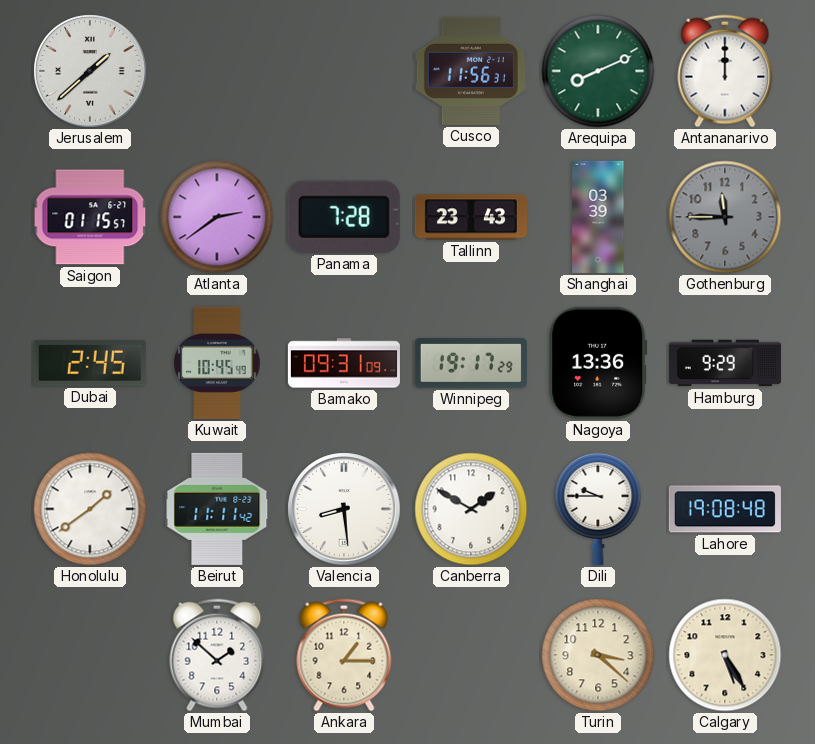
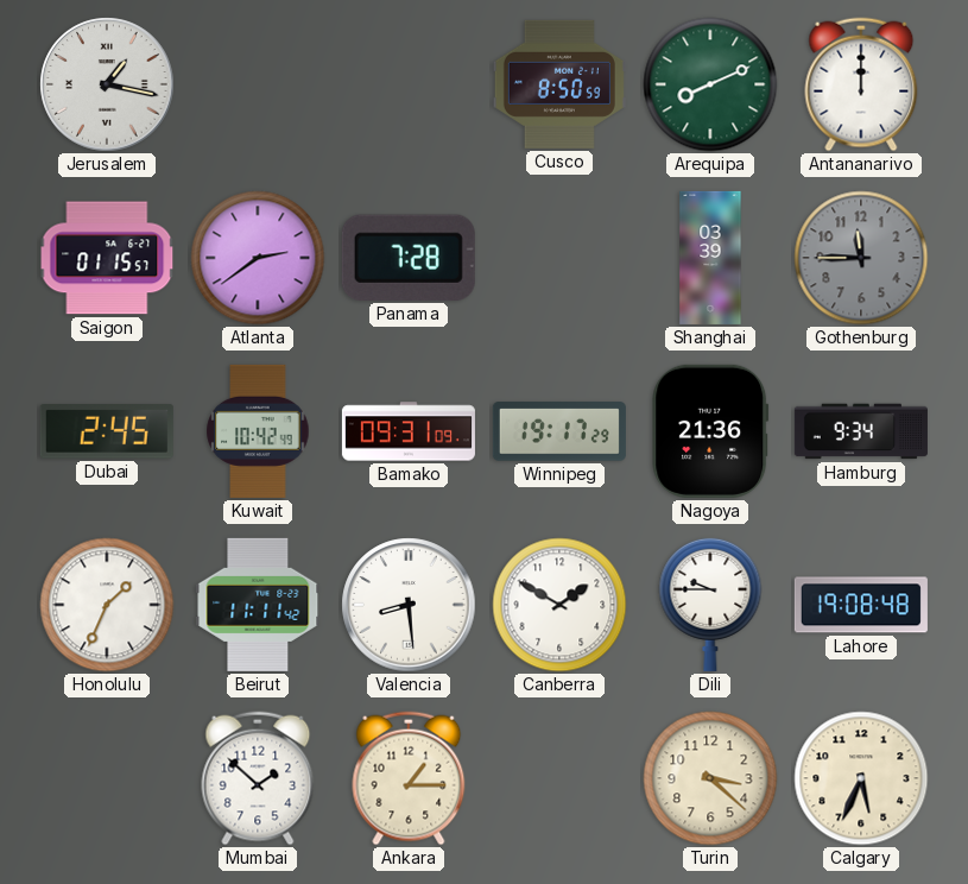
Jerusalem: 1:38 -> 1:17 (107, 84)
Cusco: 11:56 -> 8:50 (559, 84)
Tallinn: 23:43 -> none (471, 217)
Kuwait: 10:45 -> 10:42 (258, 431)
Nagoya: 13:36 -> 21:36 (710, 431)
Hamburg: 9:29 -> 9:34 (861, 431)
Honolulu: 1:39 -> 1:34 (107, 605)
Calgary: 5:25 -> 5:34 (861, 778)
